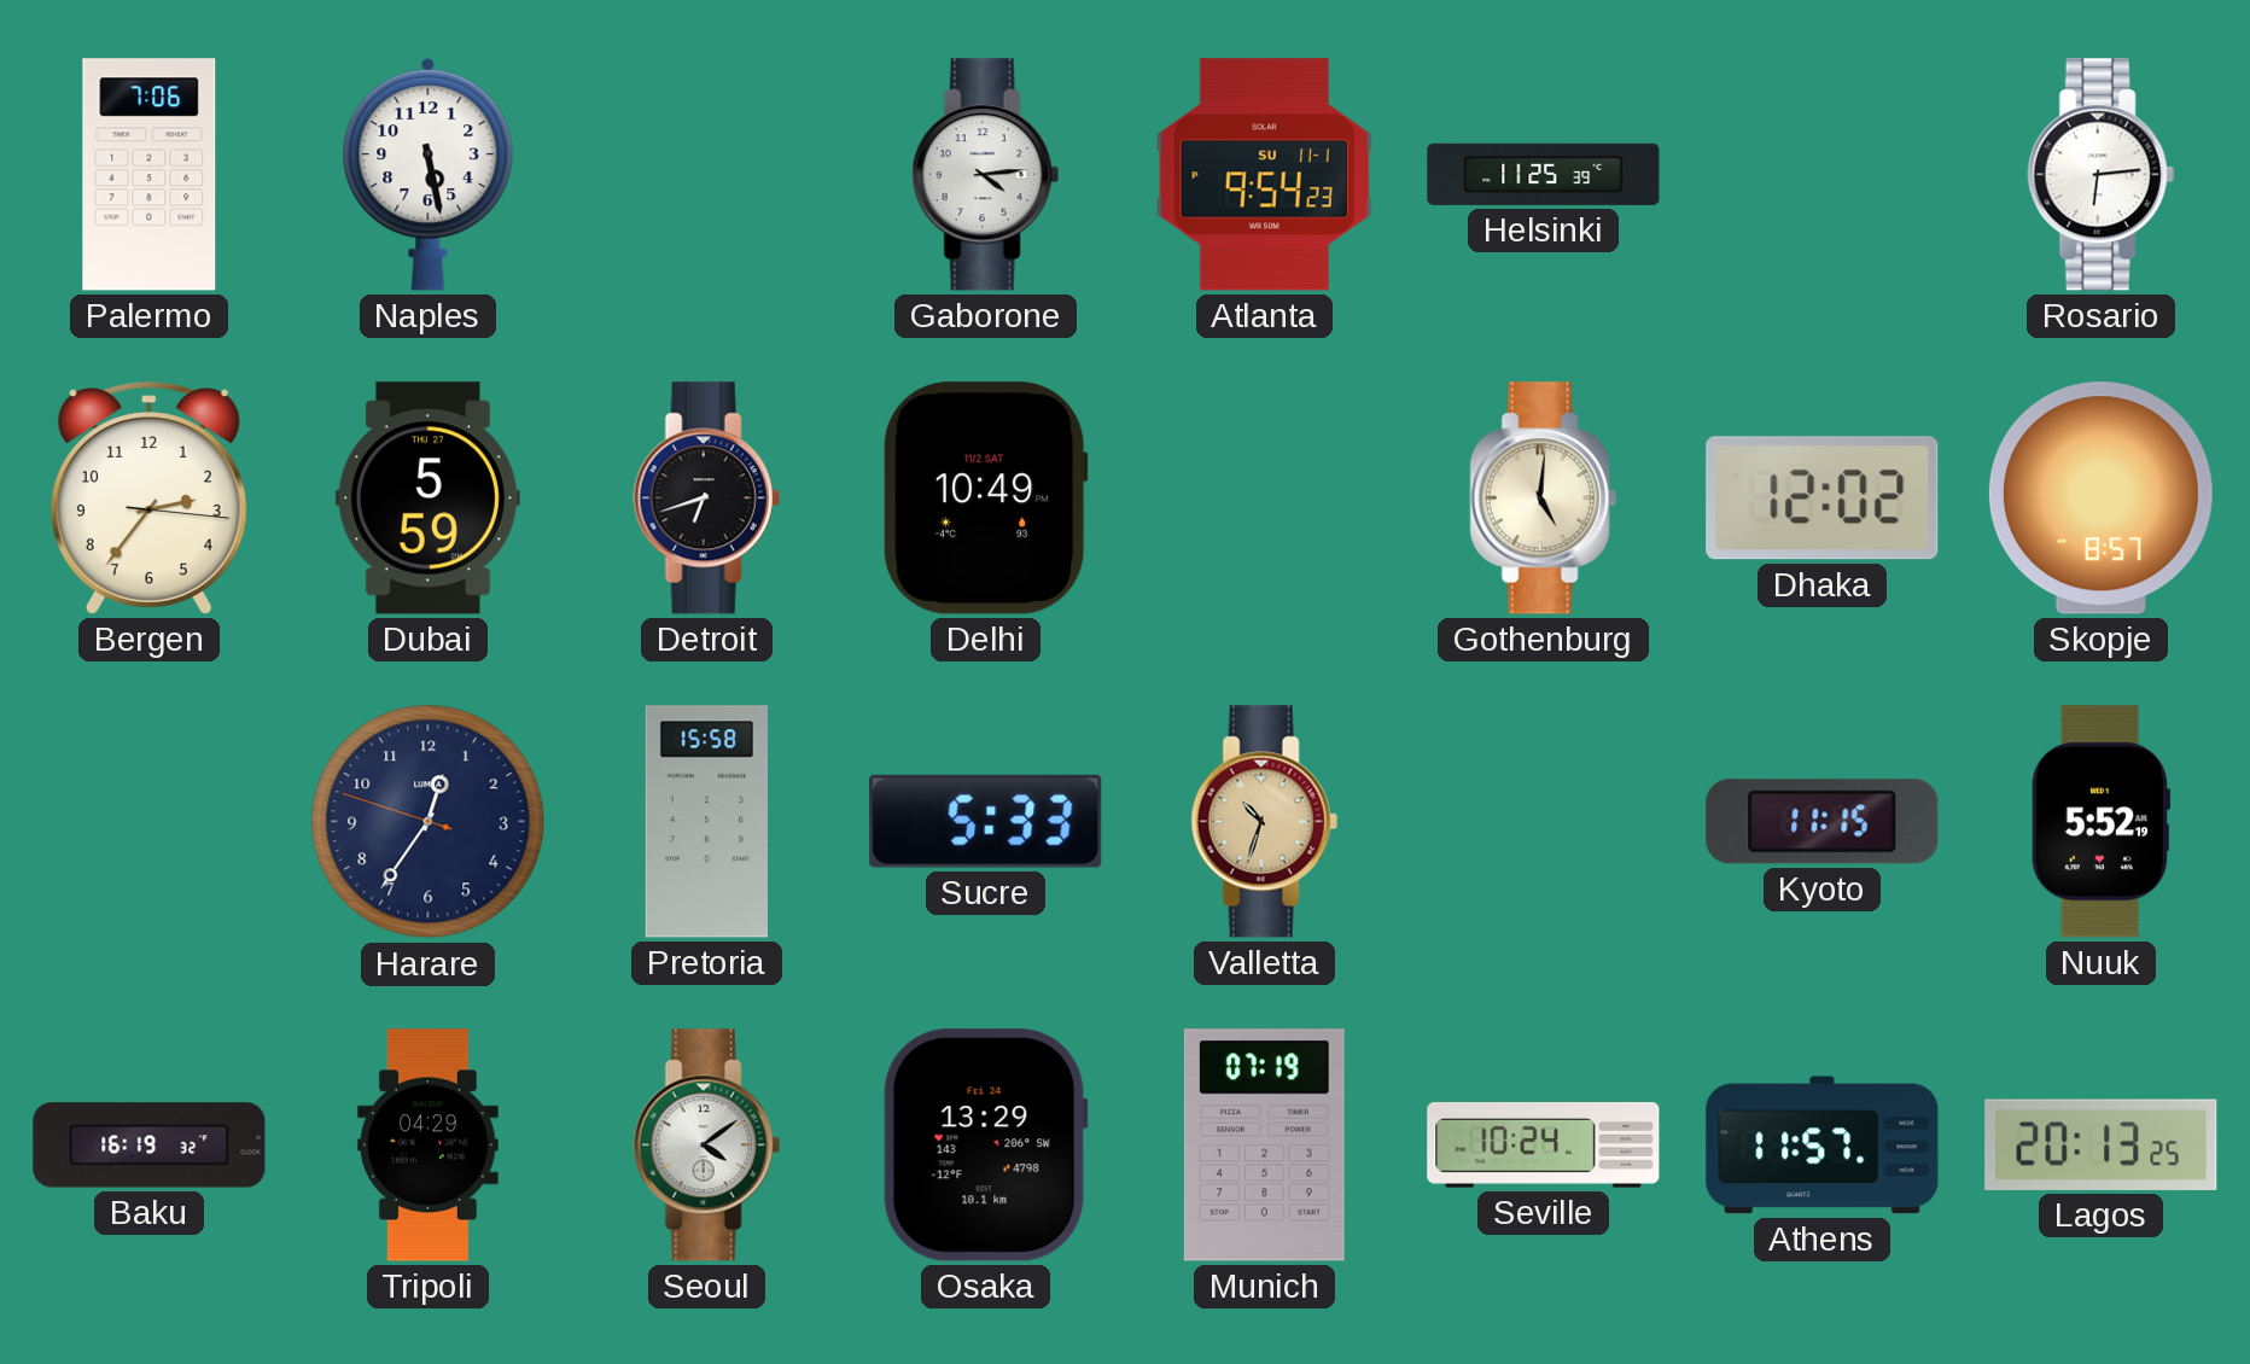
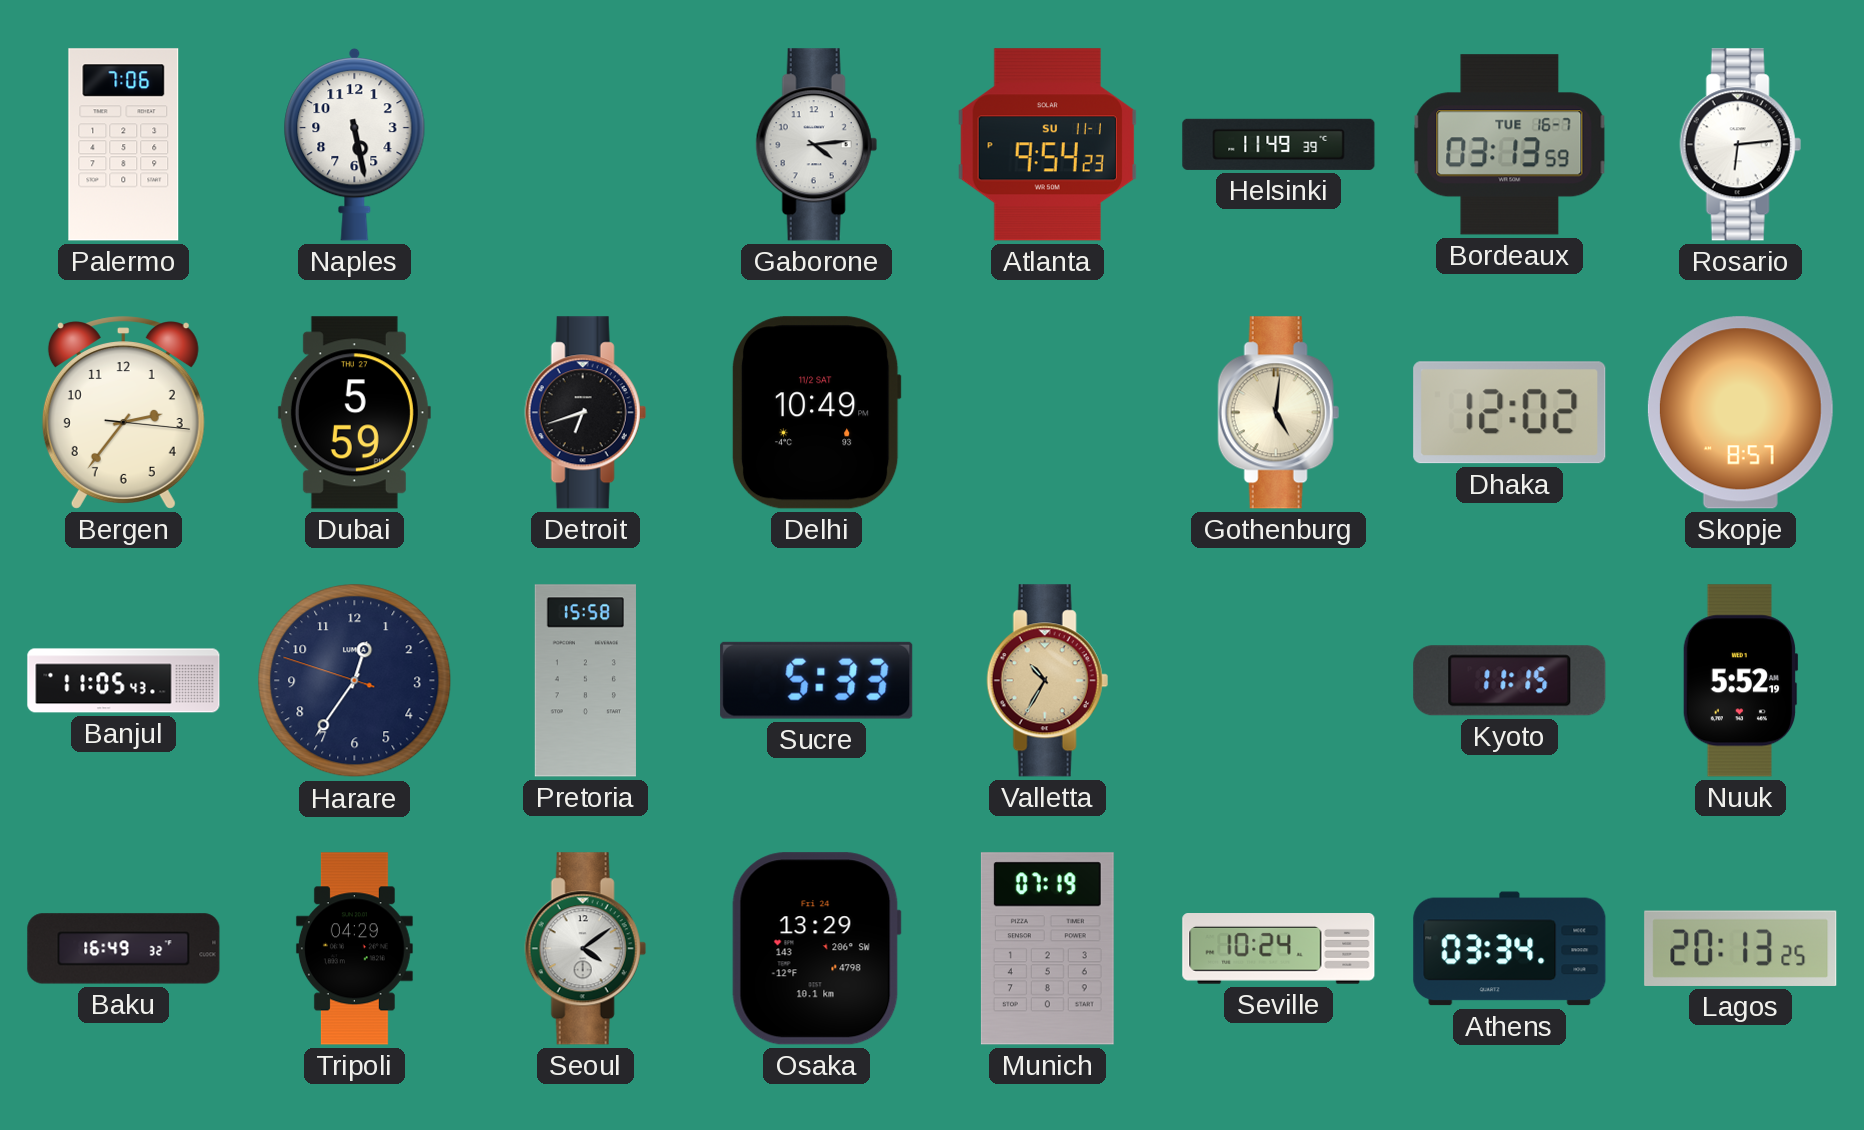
Helsinki: 11:25 -> 11:49 (1279, 144)
Bordeaux: none -> 03:13 (1510, 145)
Banjul: none -> 11:05 (124, 681)
Valletta: 10:33 -> 10:35 (1047, 681)
Baku: 16:19 -> 16:49 (124, 949)
Athens: 11:57 -> 03:34 (1510, 949)
